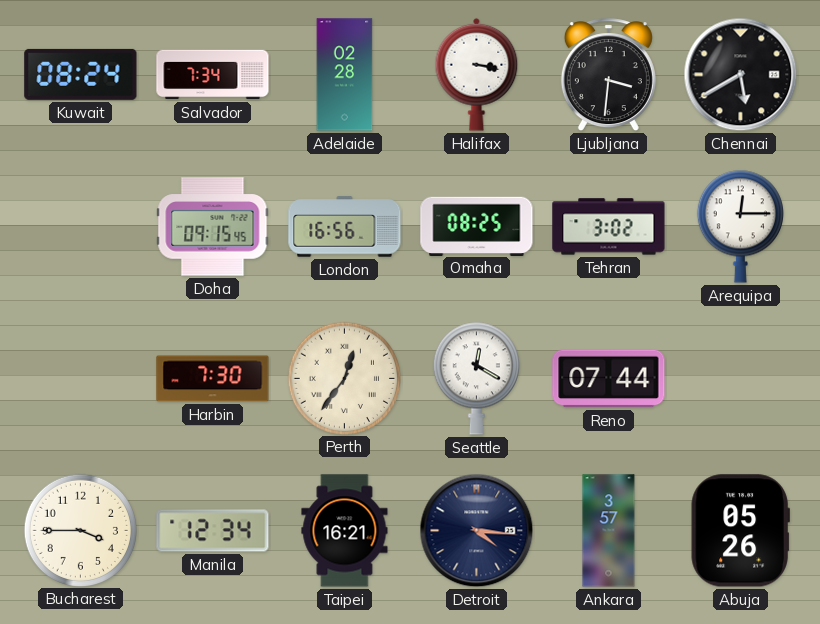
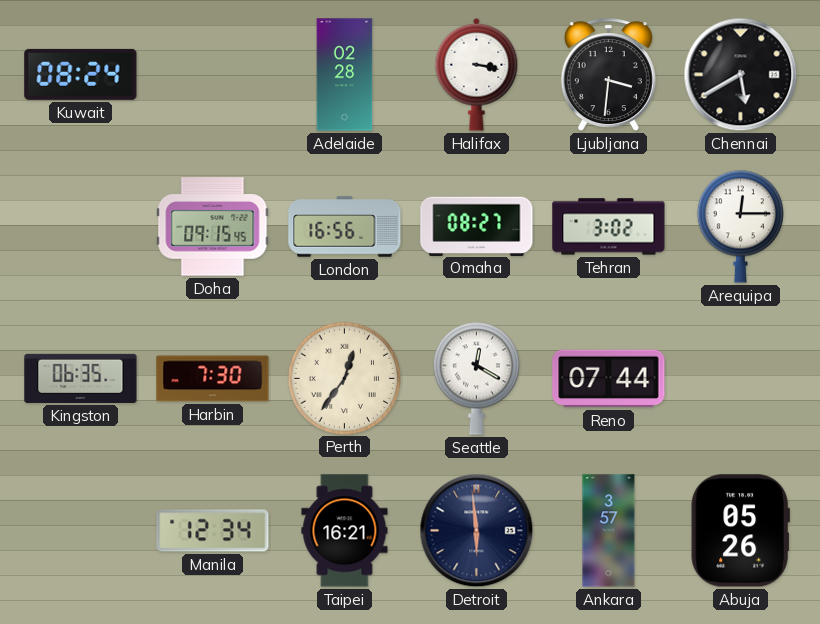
Salvador: 7:34 -> none (213, 75)
Omaha: 08:25 -> 08:27 (477, 226)
Kingston: none -> 06:35 (81, 378)
Bucharest: 3:45 -> none (80, 530)
Detroit: 4:16 -> 5:59 (477, 531)
